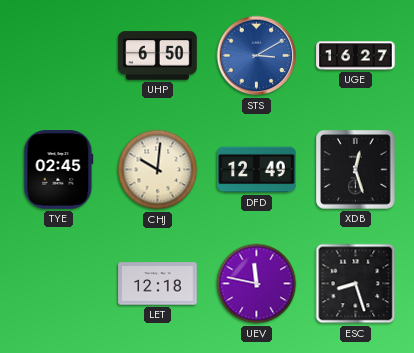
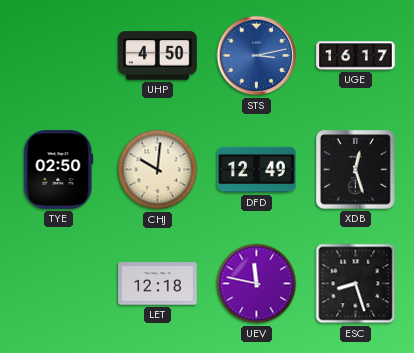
UHP: 6:50 -> 4:50 (158, 56)
STS: 3:10 -> 3:13 (257, 56)
UGE: 16:27 -> 16:17 (356, 56)
TYE: 02:45 -> 02:50 (59, 170)
